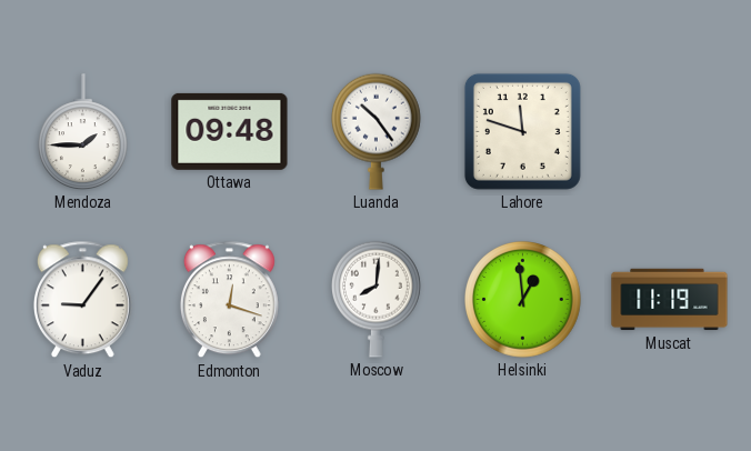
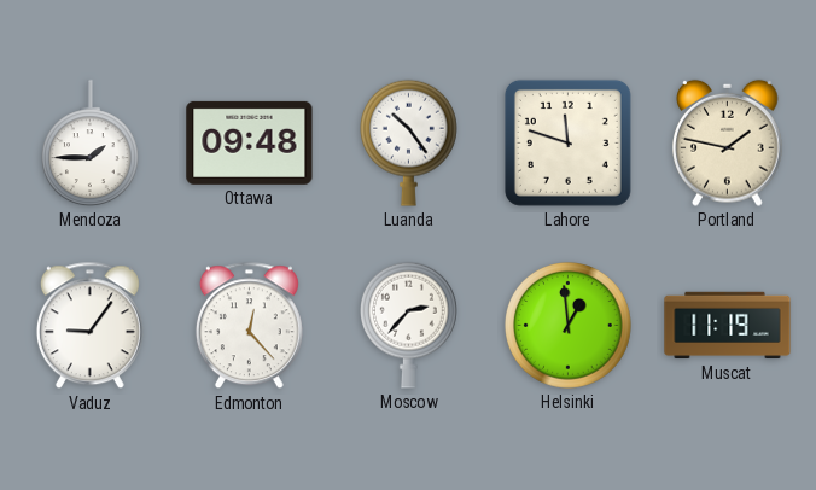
Portland: none -> 1:47 (728, 142)
Edmonton: 12:18 -> 12:23 (249, 326)
Moscow: 8:01 -> 2:37 (409, 325)
